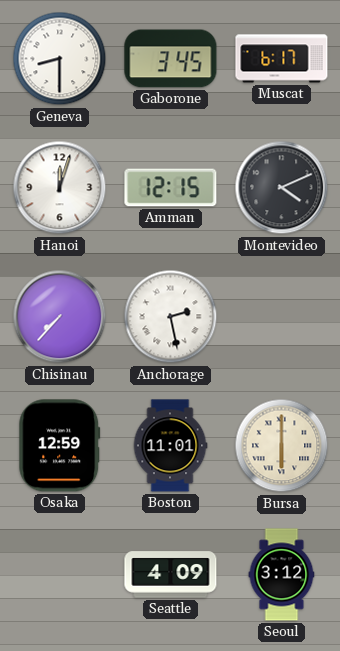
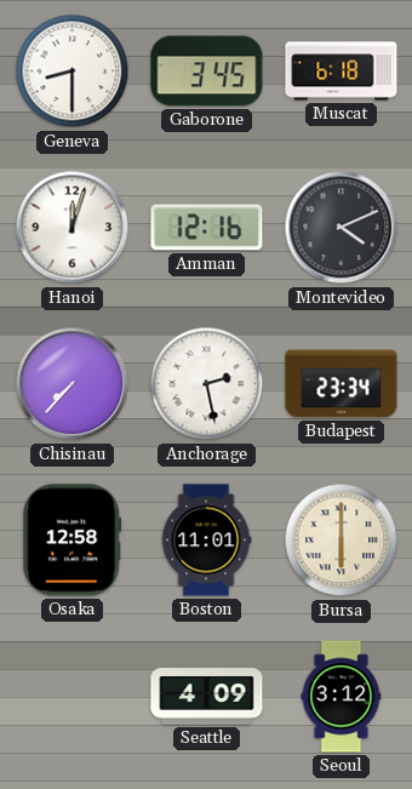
Muscat: 6:17 -> 6:18 (342, 72)
Amman: 12:15 -> 12:16 (207, 228)
Budapest: none -> 23:34 (342, 384)
Osaka: 12:59 -> 12:58 (73, 541)
